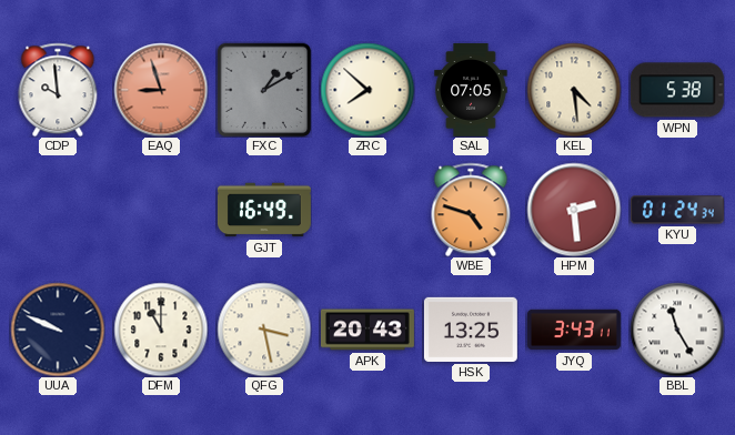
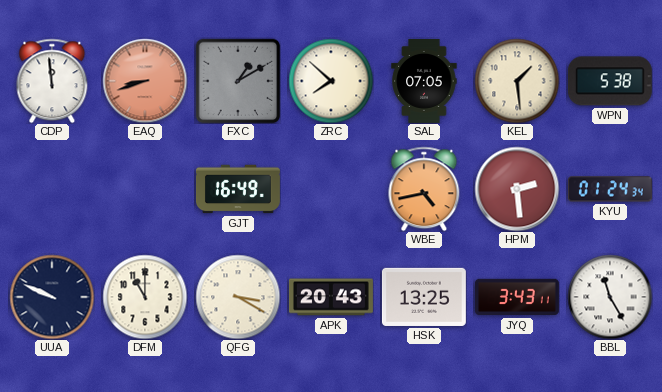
CDP: 9:59 -> 11:59 (52, 81)
EAQ: 8:57 -> 8:42 (145, 81)
KEL: 4:29 -> 1:29 (517, 81)
WBE: 4:48 -> 4:43 (424, 189)
QFG: 3:28 -> 3:20 (238, 297)
